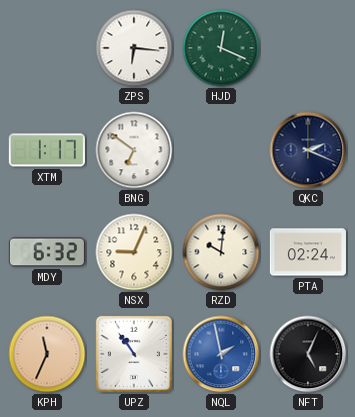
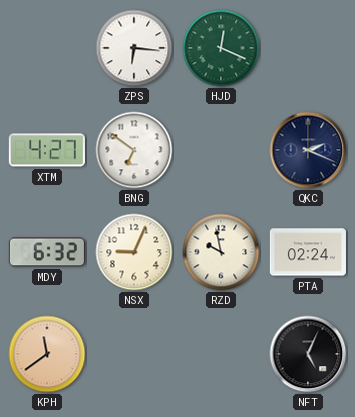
XTM: 1:17 -> 4:27 (47, 150)
RZD: 10:01 -> 9:58 (221, 252)
KPH: 11:34 -> 11:39 (47, 354)
UPZ: 10:54 -> none (134, 354)
NQL: 1:58 -> none (221, 354)
